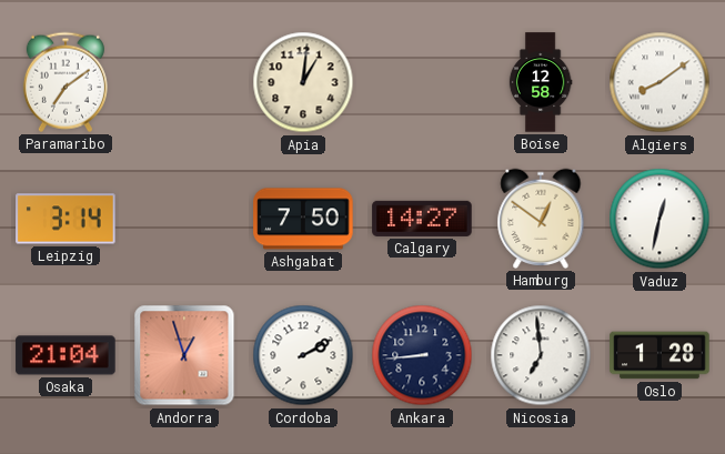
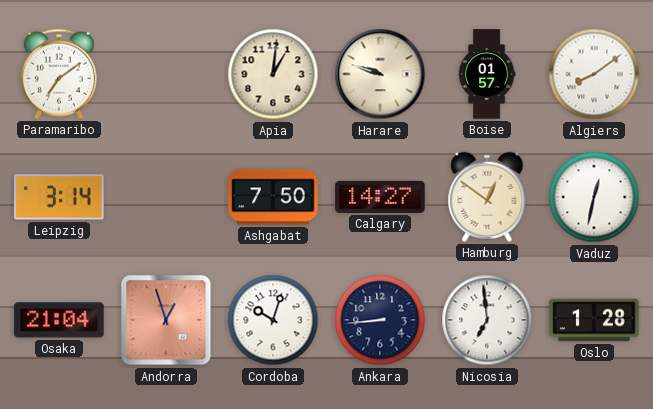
Harare: none -> 9:48 (380, 74)
Boise: 12:58 -> 01:57 (487, 74)
Cordoba: 2:10 -> 10:03 (273, 320)
